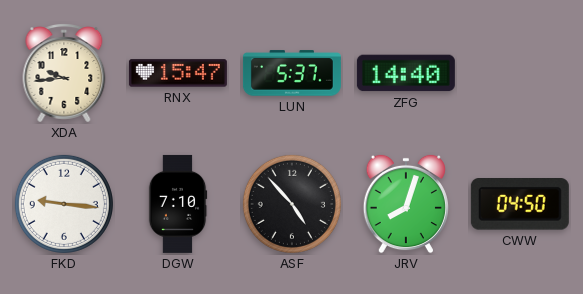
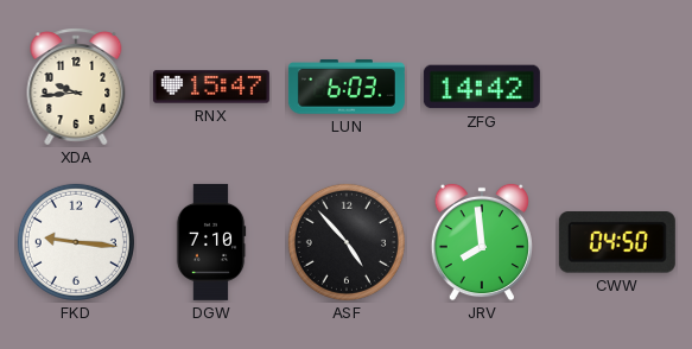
LUN: 5:37 -> 6:03 (347, 87)
ZFG: 14:40 -> 14:42 (482, 87)
JRV: 8:03 -> 7:59 (482, 242)
